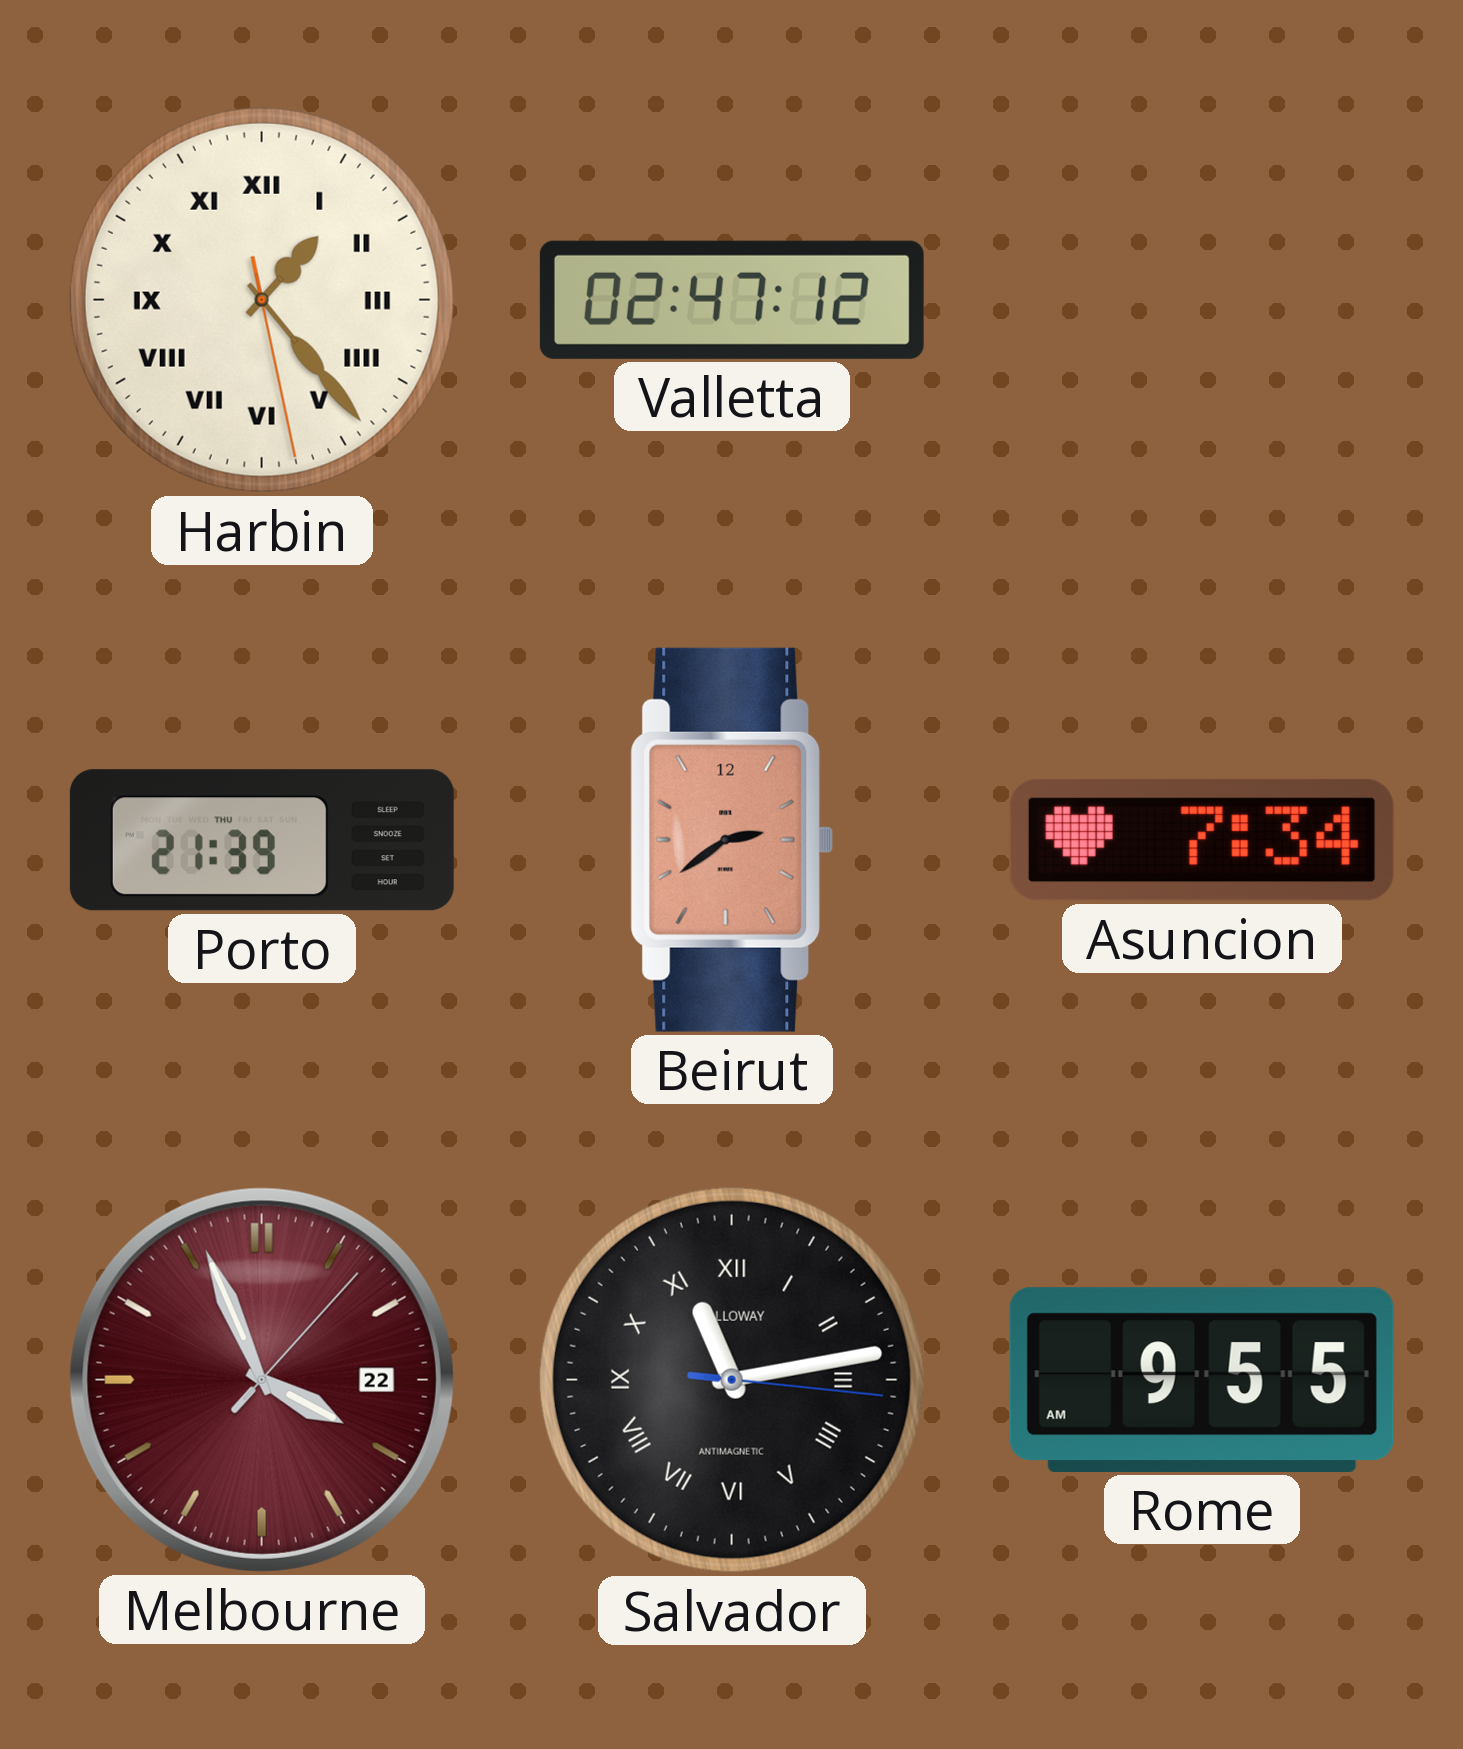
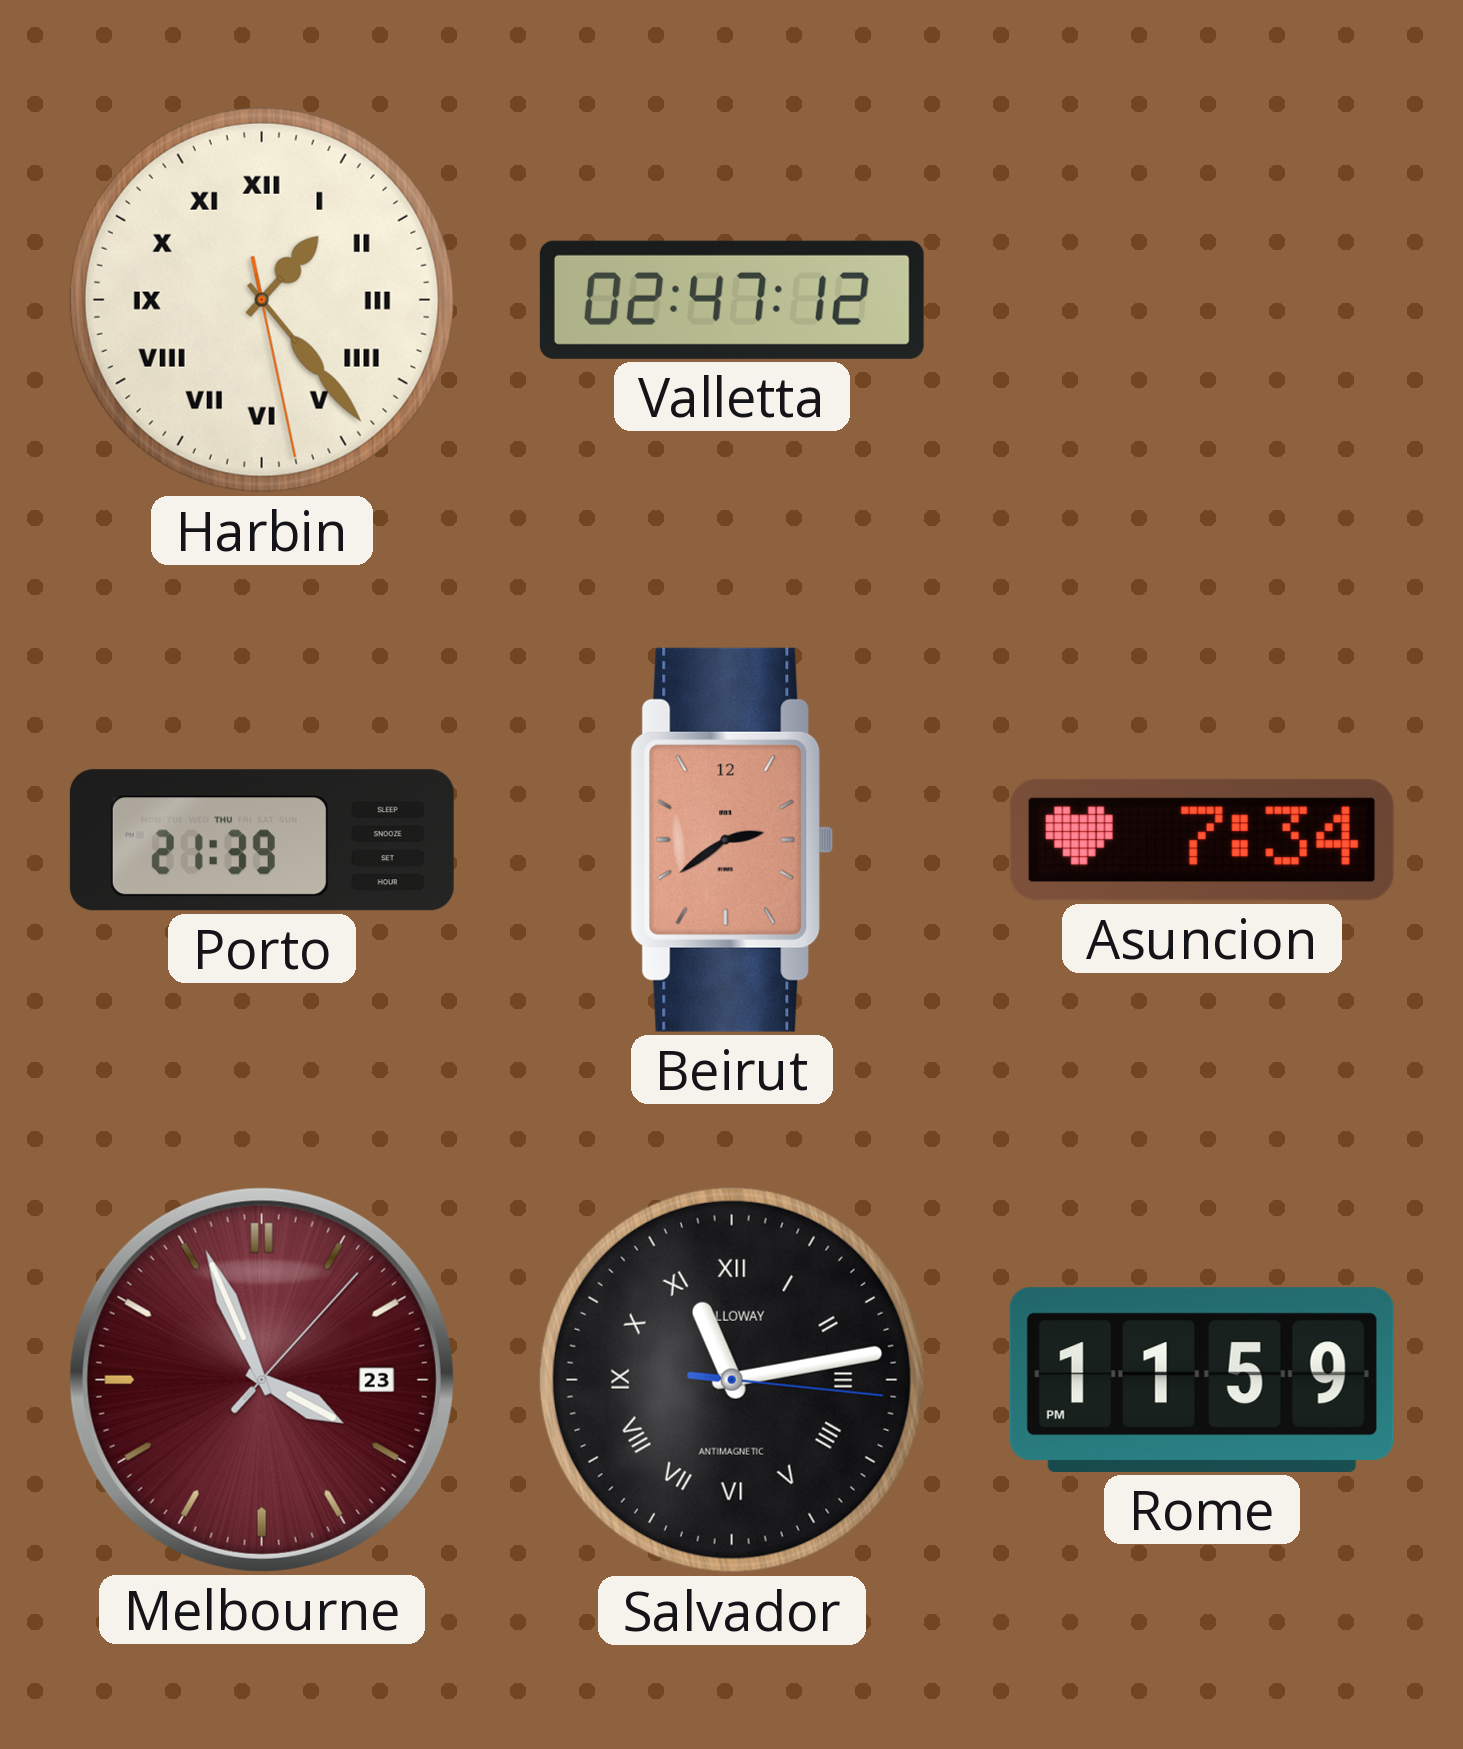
Melbourne date: 22 -> 23 (262, 1380)
Rome: 9:55 -> 11:59 (1202, 1380)
